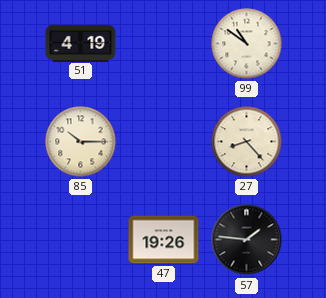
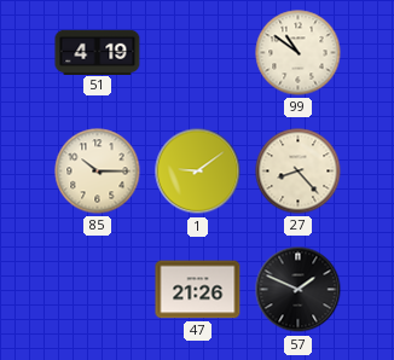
1: none -> 9:09 (198, 172)
47: 19:26 -> 21:26 (198, 290)
57: 1:46 -> 1:49 (299, 290)
